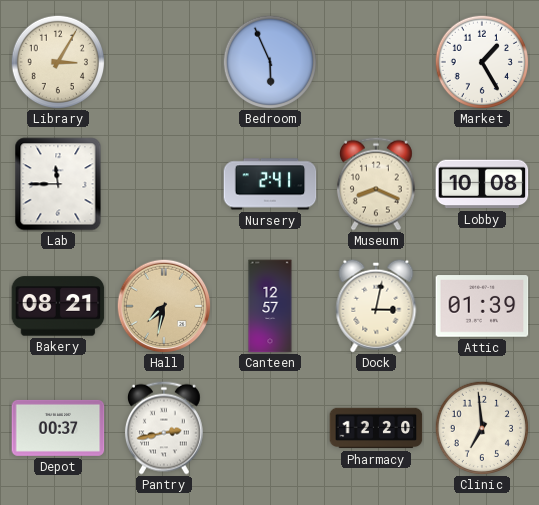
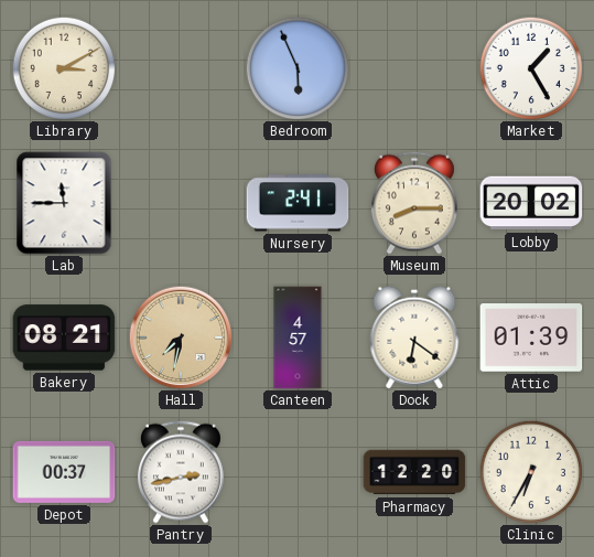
Library: 3:05 -> 3:10 (63, 67)
Museum: 8:19 -> 8:15 (414, 203)
Lobby: 10:08 -> 20:02 (531, 203)
Canteen: 12:57 -> 4:57 (298, 338)
Dock: 3:02 -> 6:21 (414, 338)
Clinic: 6:59 -> 6:35 (530, 471)
